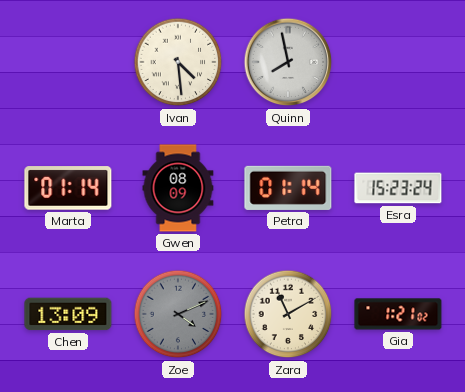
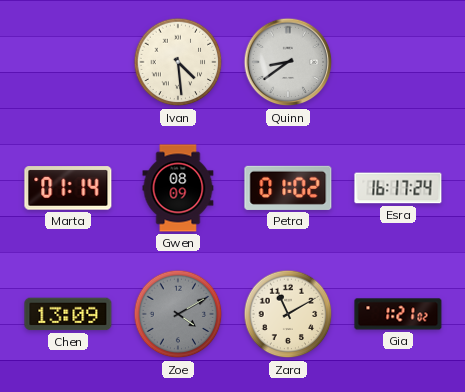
Quinn: 7:58 -> 8:39 (288, 62)
Petra: 01:14 -> 01:02 (288, 188)
Esra: 15:23 -> 16:17 (398, 188)
Zoe: 4:11 -> 4:10 (178, 314)
